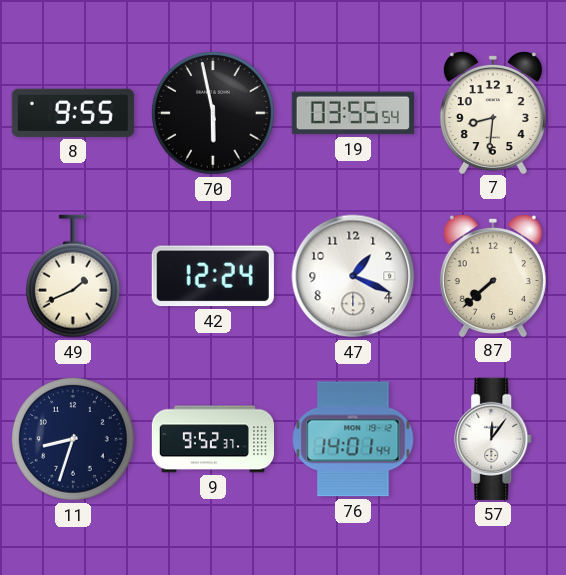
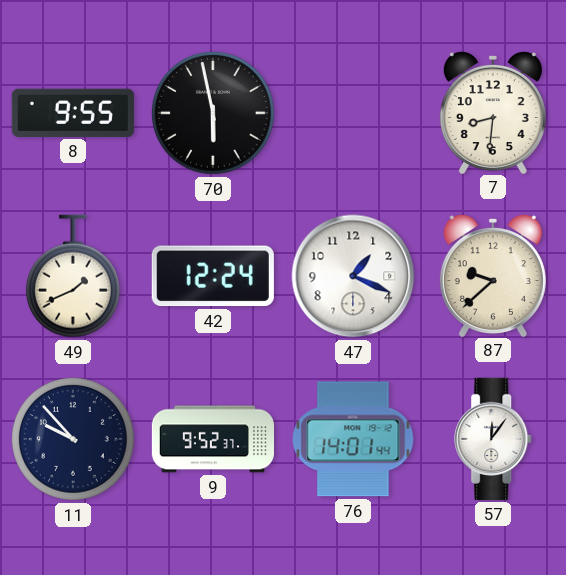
19: 03:55 -> none (353, 113)
87: 7:38 -> 9:38 (493, 276)
11: 8:33 -> 9:53 (73, 439)
